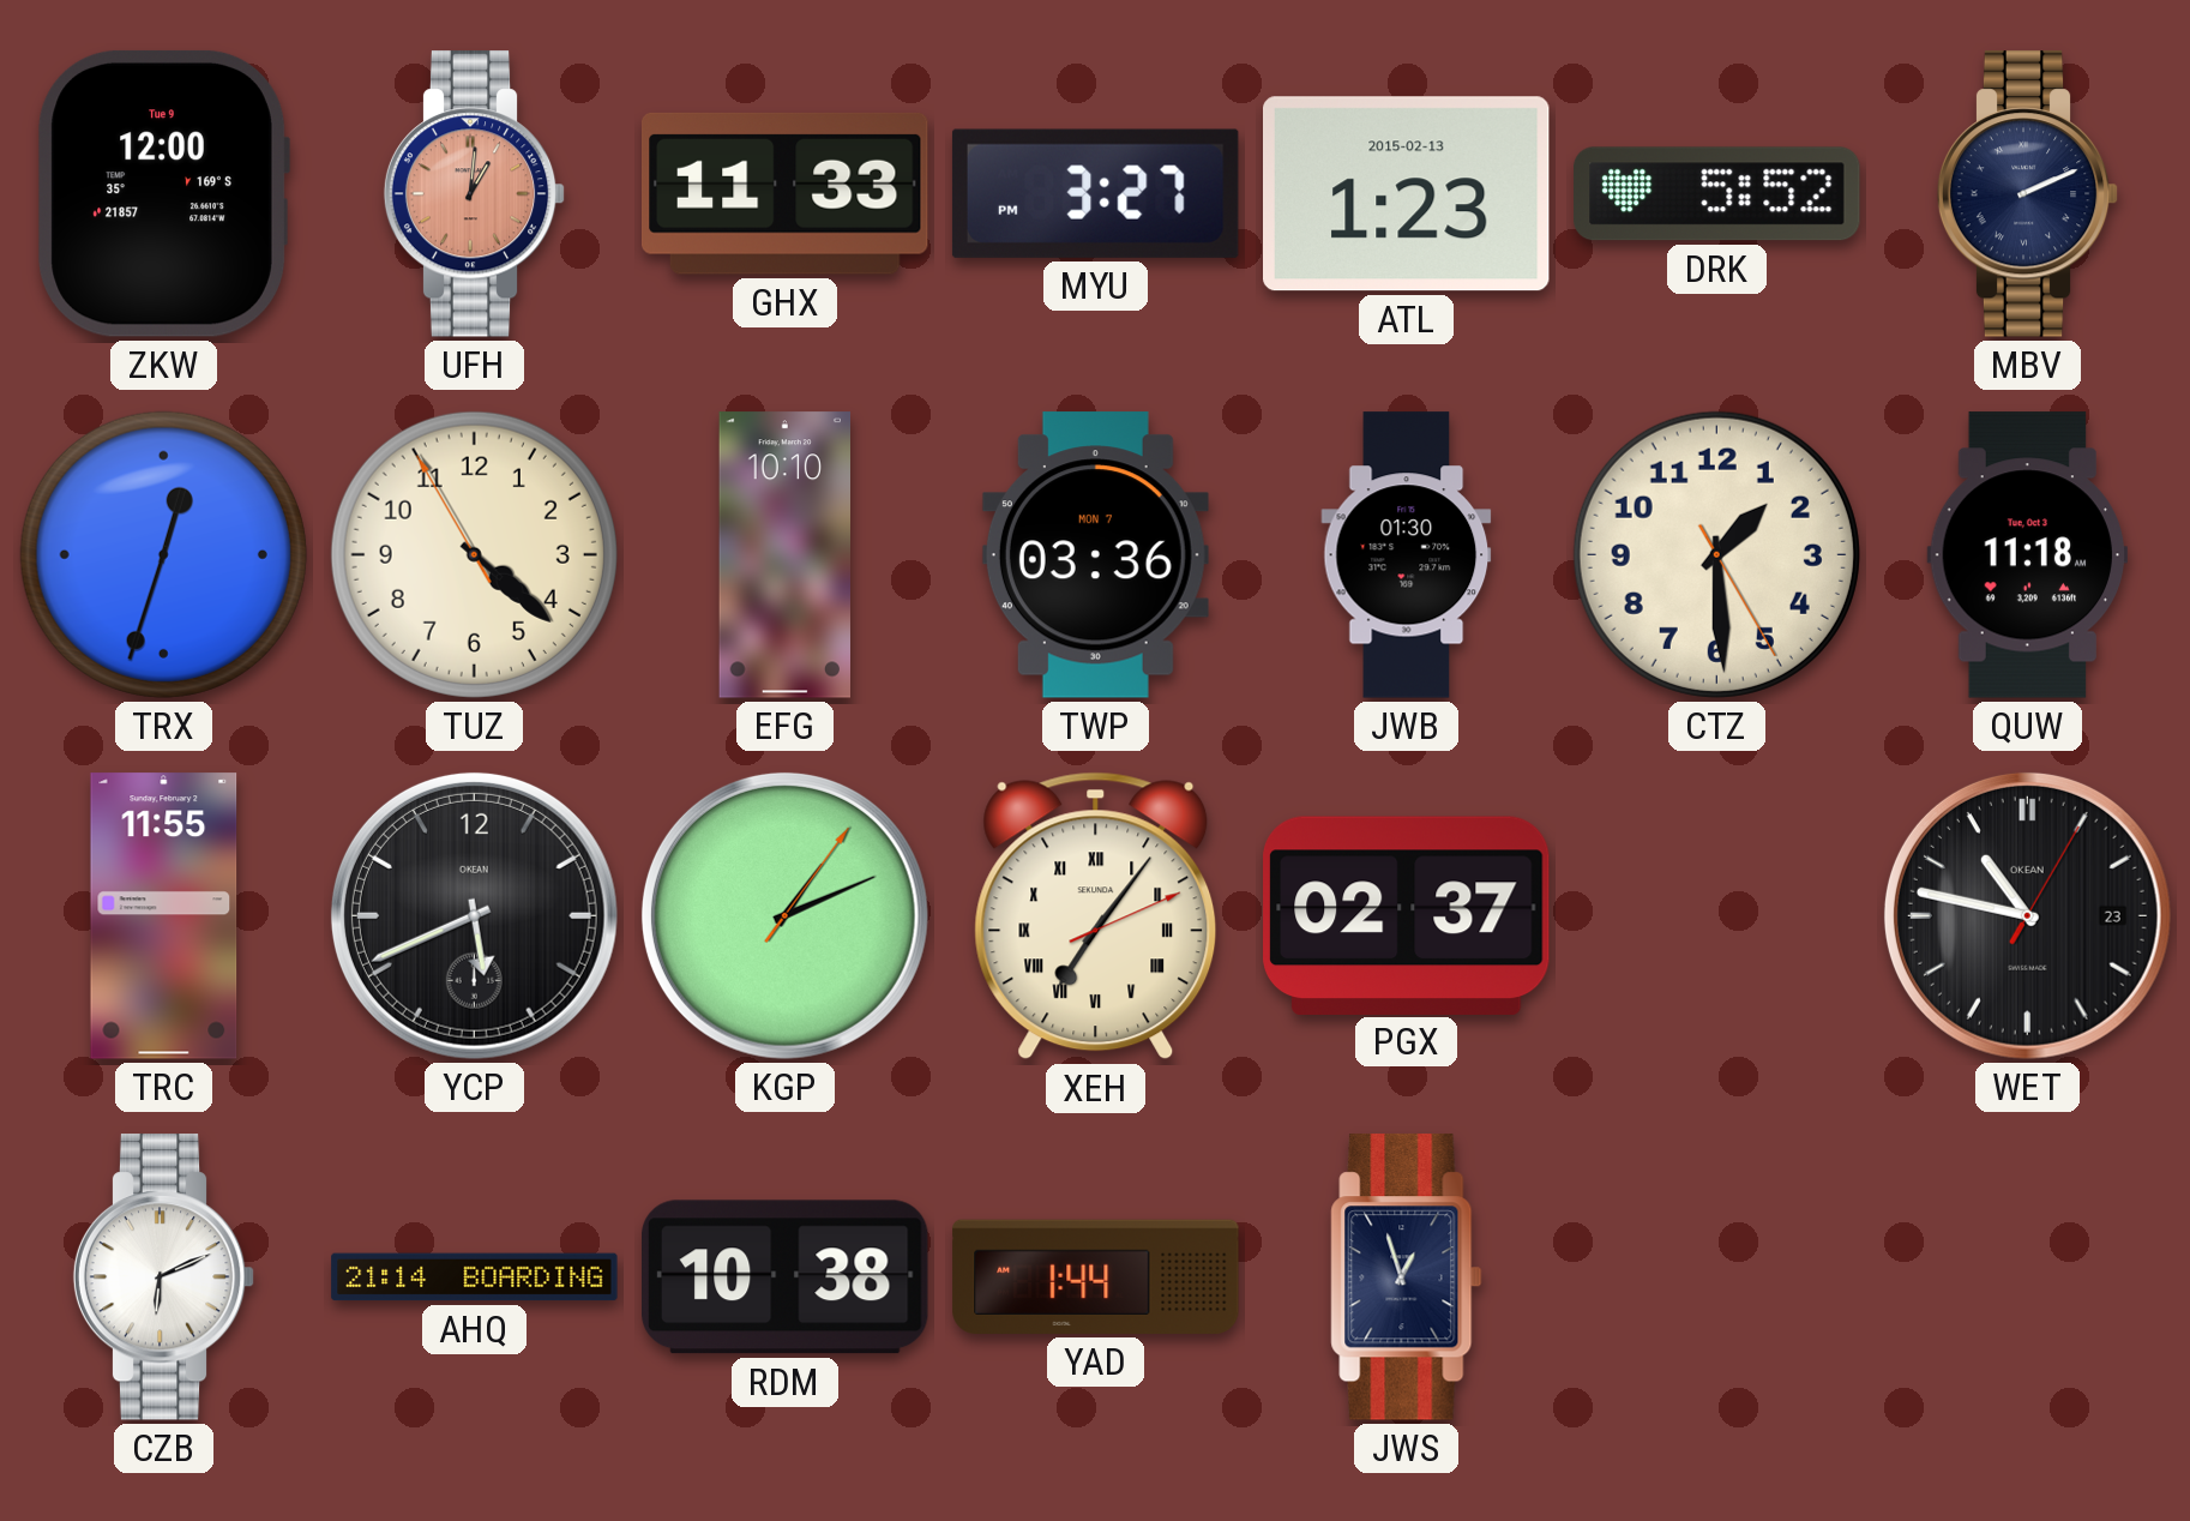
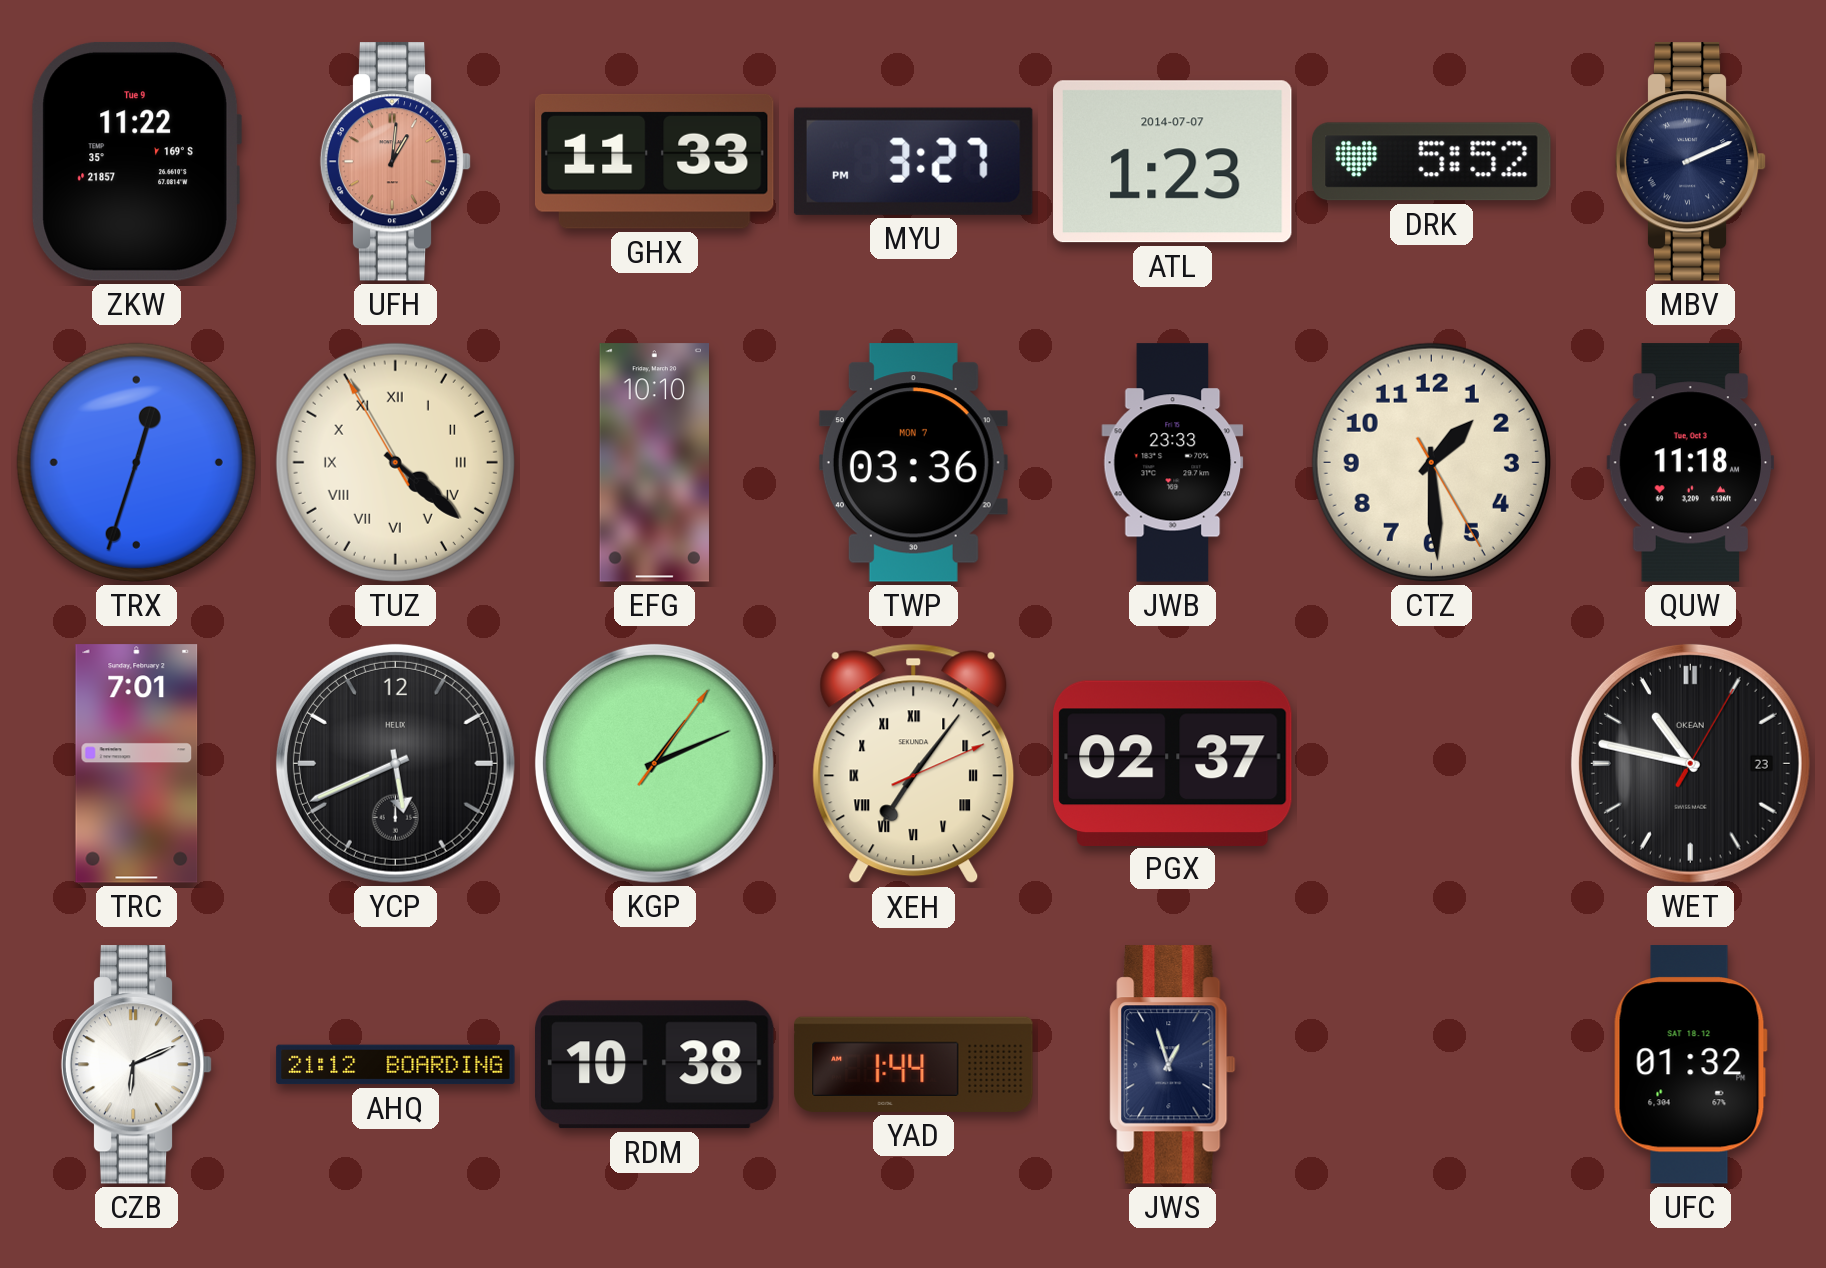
ZKW: 12:00 -> 11:22 (136, 161)
ATL date: 2015-02-13 -> 2014-07-07 (1172, 162)
TUZ numerals: Arabic -> Roman (395, 462)
JWB: 01:30 -> 23:33 (1173, 463)
TRC: 11:55 -> 7:01 (137, 764)
YCP brand: OKEAN -> HELIX (395, 763)
AHQ: 21:14 -> 21:12 (396, 1065)
UFC: none -> 01:32 (1690, 1065)
